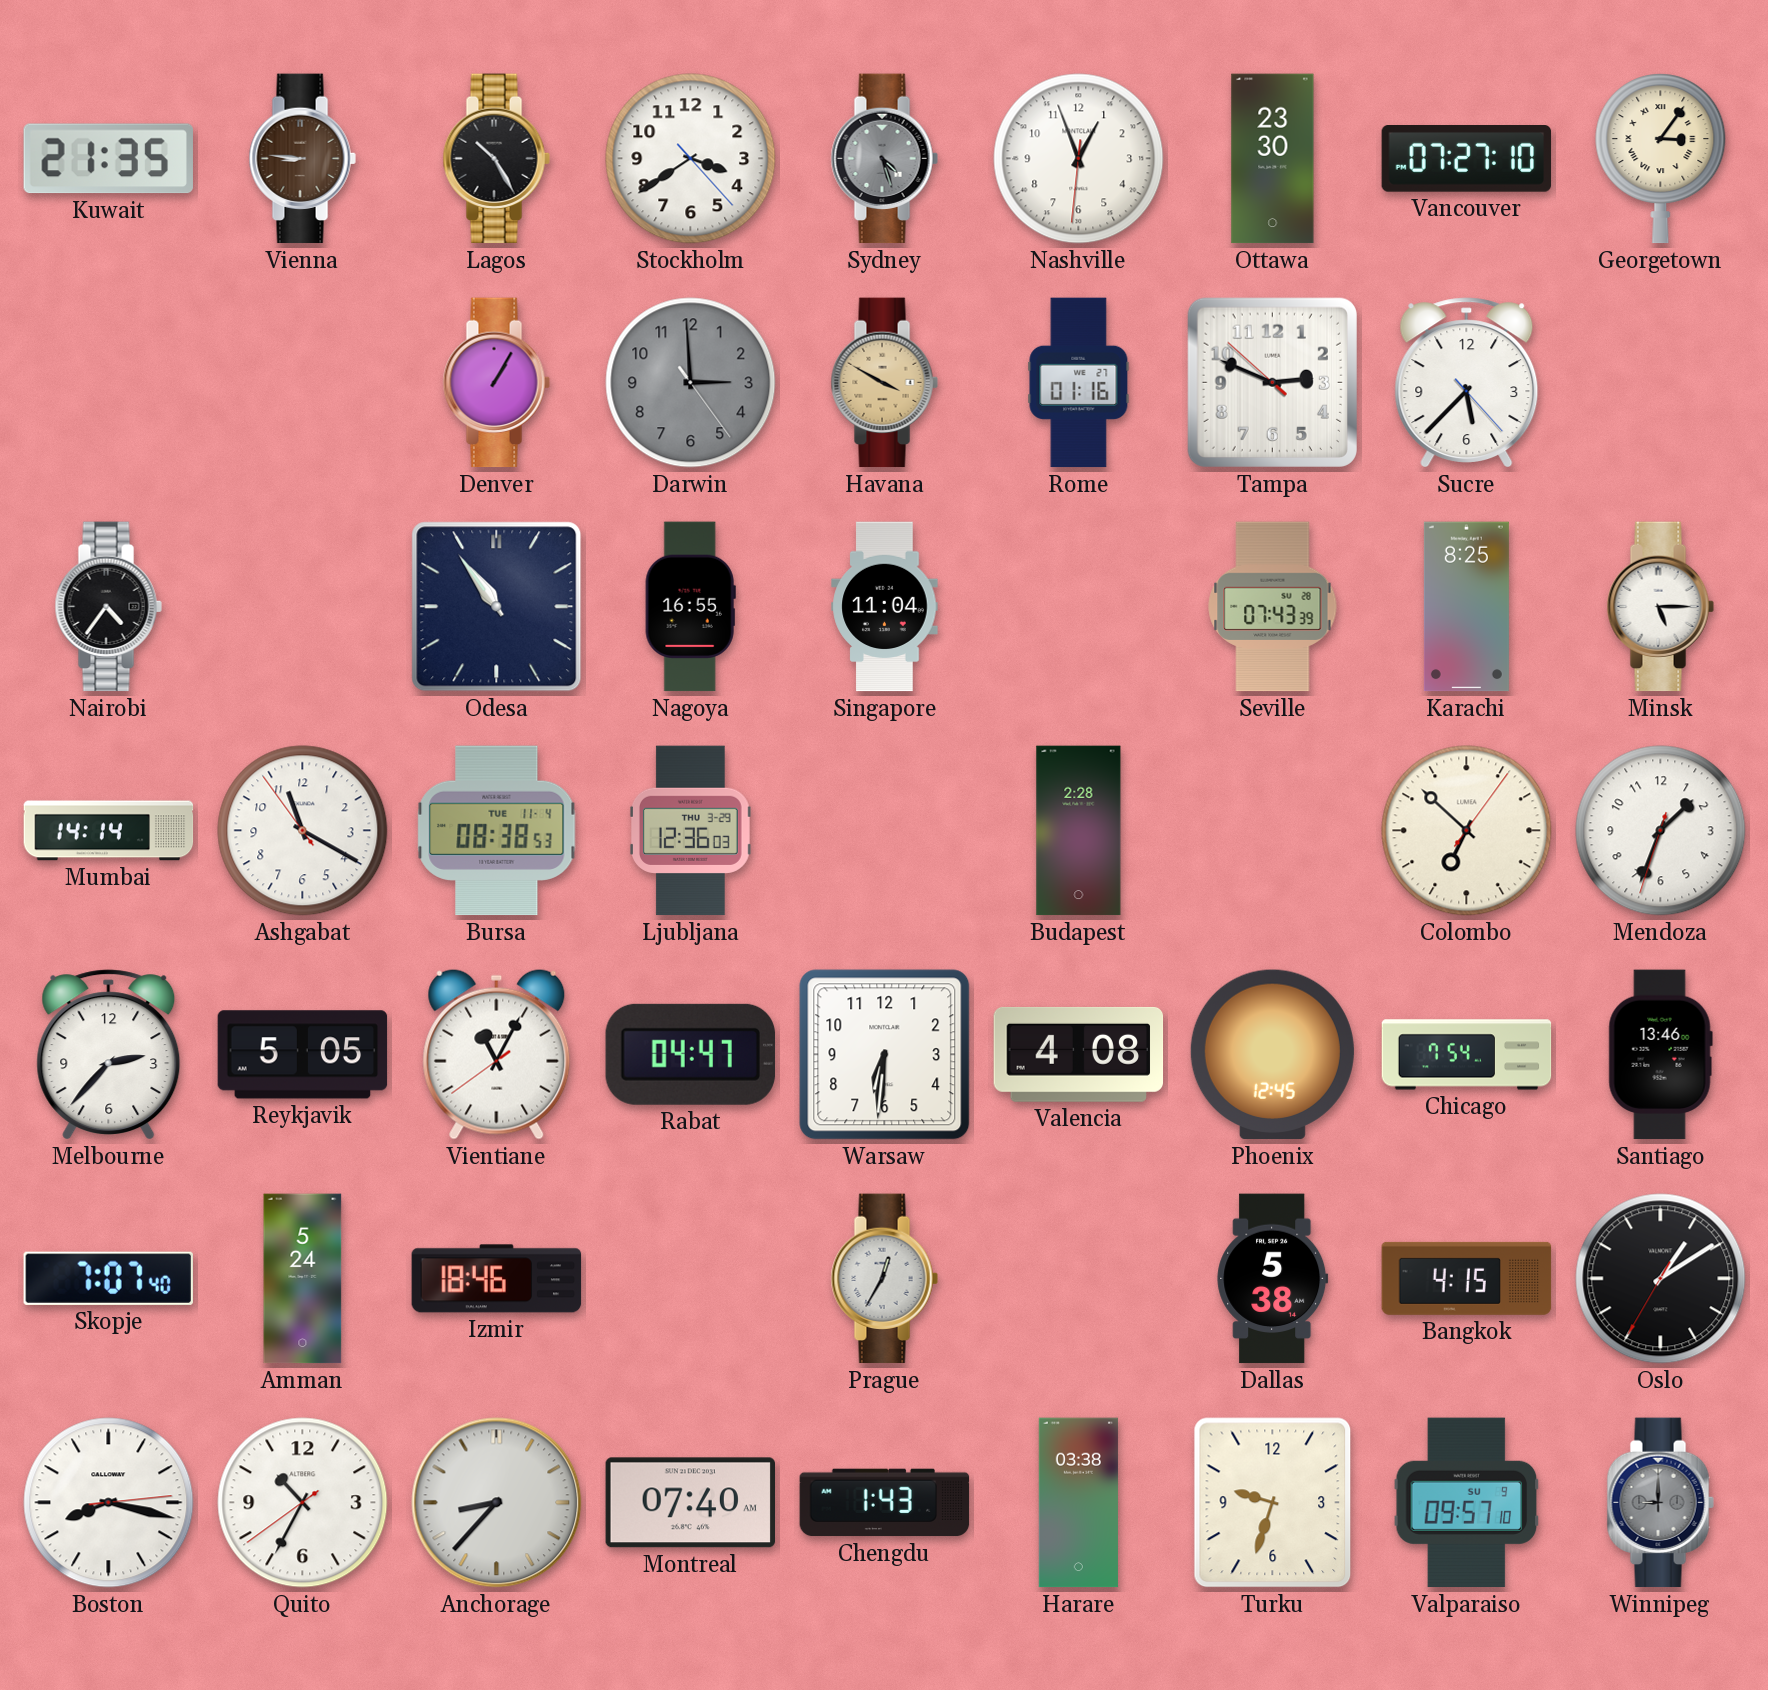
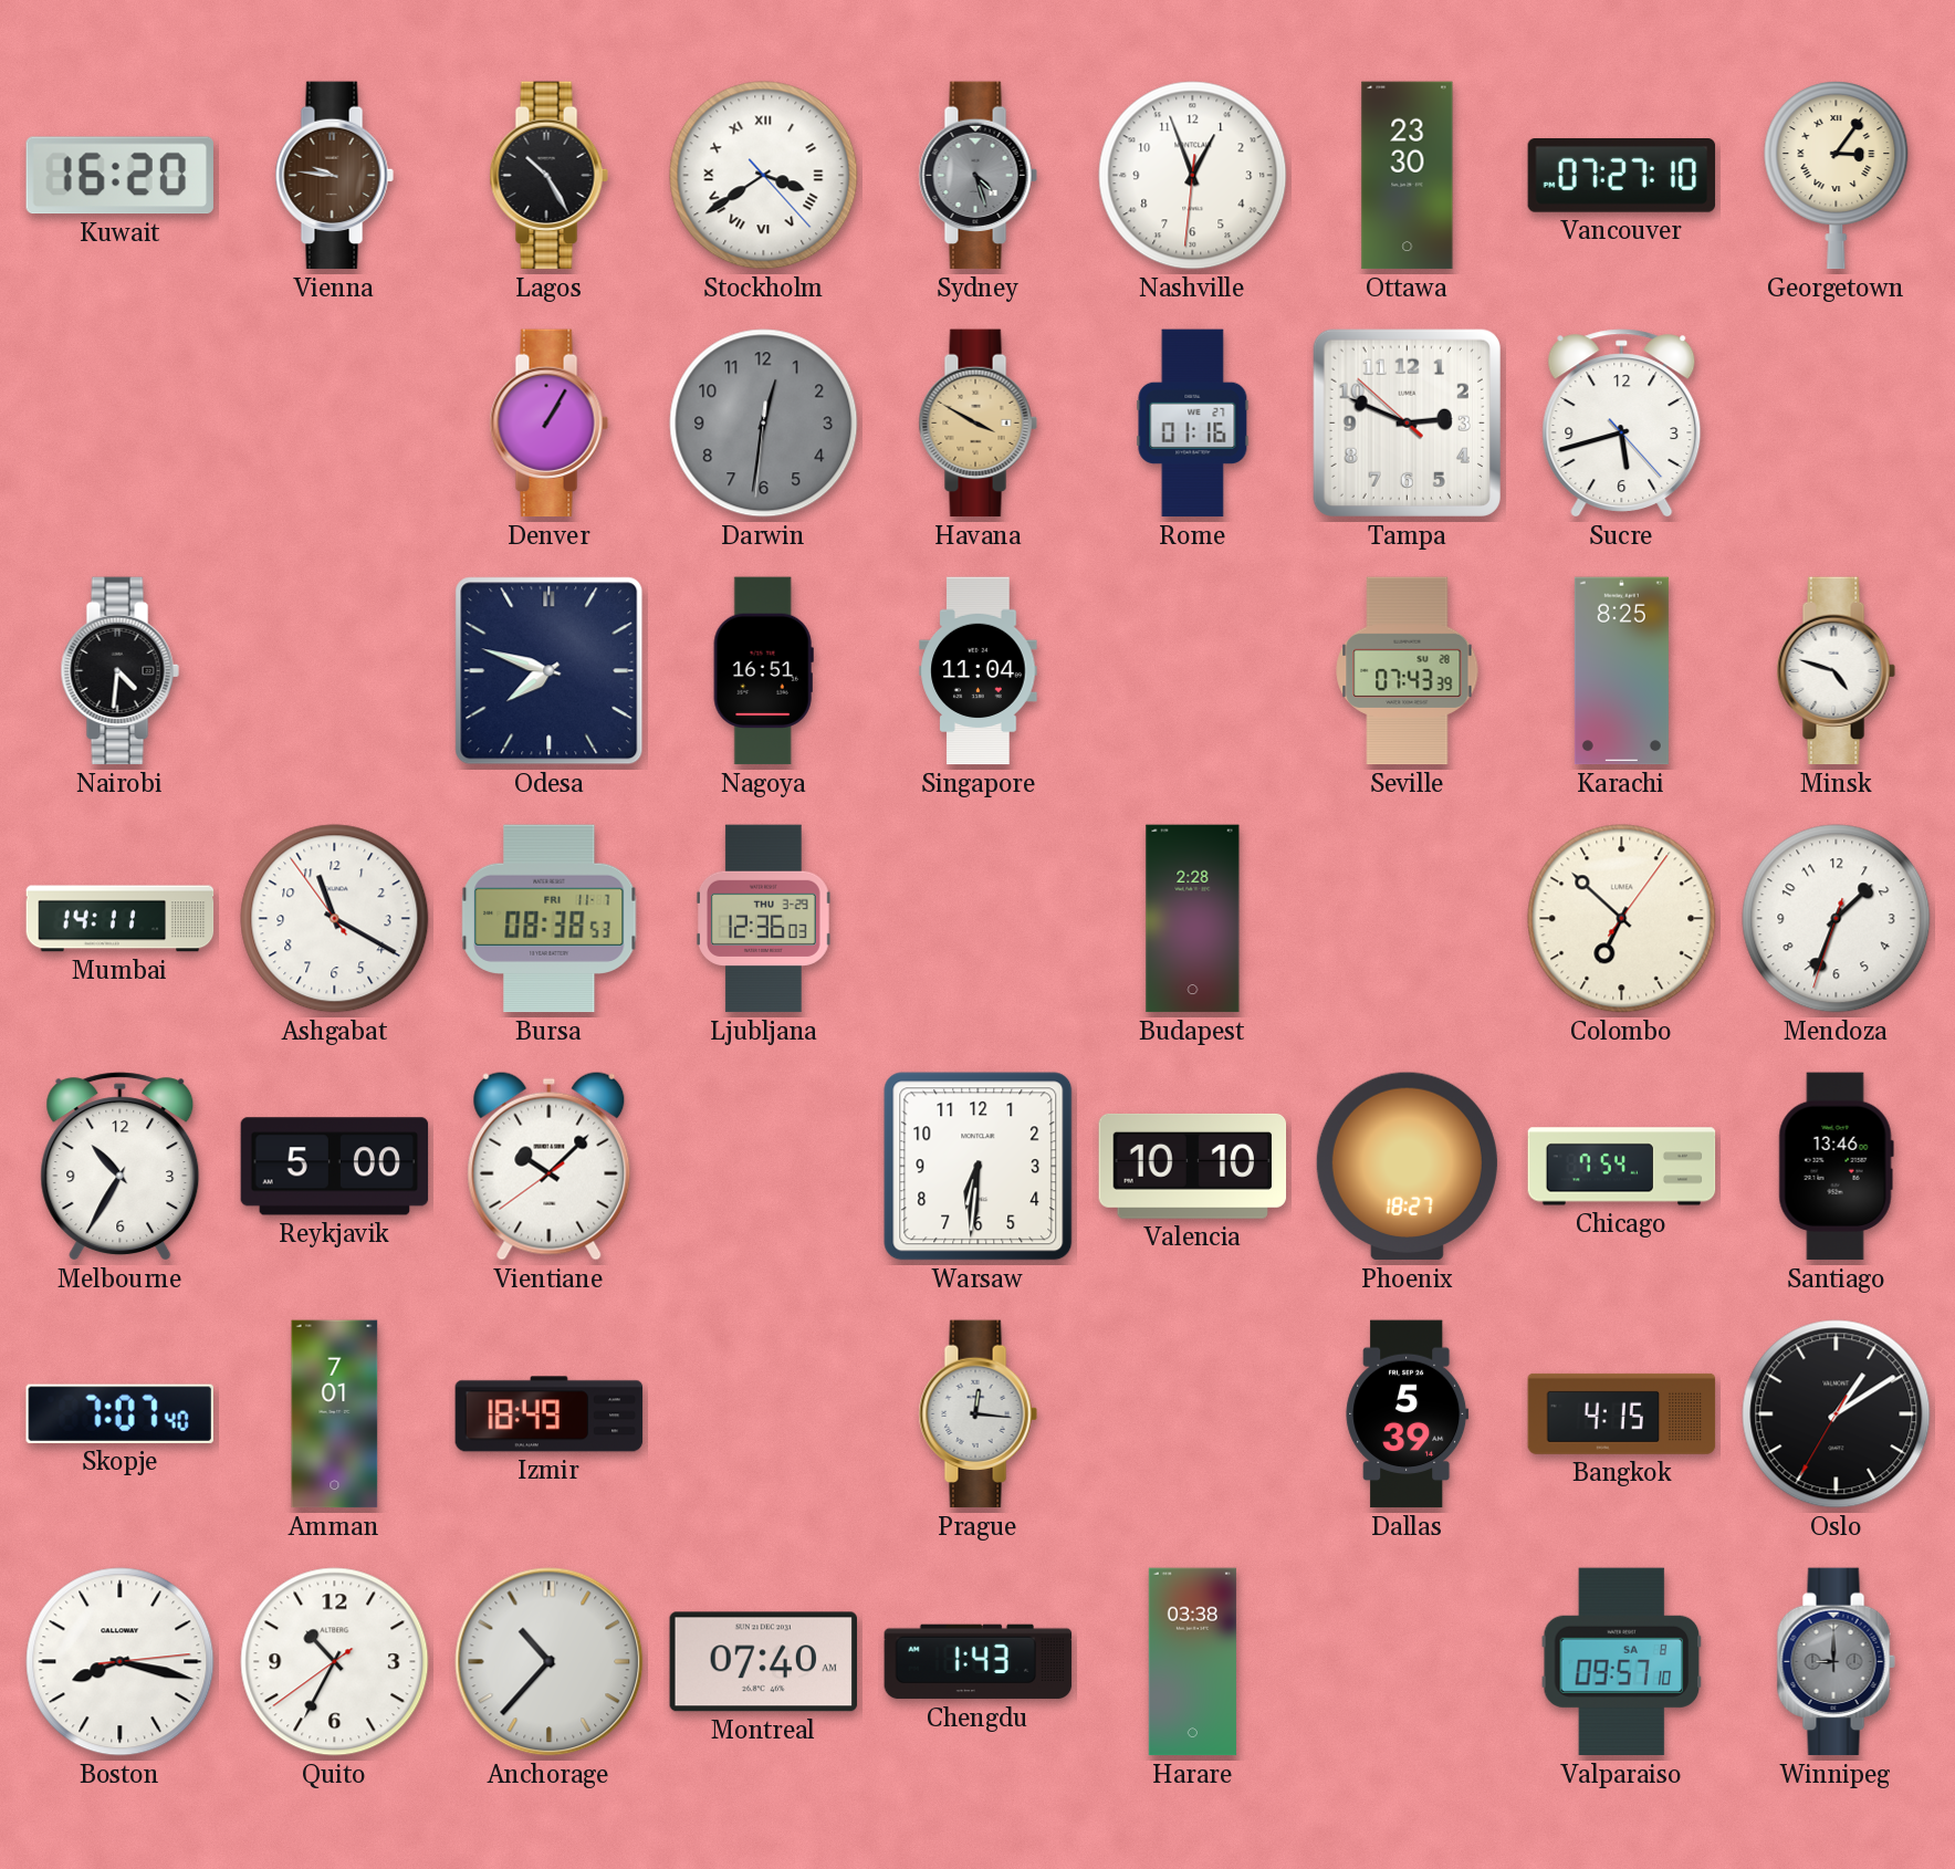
Kuwait: 21:35 -> 16:20 (119, 176)
Vienna: 8:46 -> 9:46 (334, 176)
Stockholm numerals: Arabic -> Roman (764, 176)
Darwin: 2:59 -> 12:31 (764, 424)
Sucre: 5:37 -> 5:42 (1622, 424)
Nairobi: 4:36 -> 4:31 (119, 671)
Odesa: 10:54 -> 7:48 (550, 671)
Nagoya: 16:55 -> 16:51 (763, 671)
Minsk: 5:15 -> 4:48 (1836, 671)
Mumbai: 14:14 -> 14:11 (121, 919)
Bursa date: TUE 11-4 -> FRI 11-7 (550, 919)
Melbourne: 2:37 -> 10:35 (121, 1167)
Reykjavik: 5:05 -> 5:00 (335, 1167)
Vientiane: 11:04 -> 10:07 (550, 1166)
Rabat: 04:47 -> none (690, 1054)
Valencia: 4:08 -> 10:10 (1193, 1166)
Phoenix: 12:45 -> 18:27 (1407, 1167)
Amman: 5:24 -> 7:01 (335, 1414)
Izmir: 18:46 -> 18:49 (550, 1414)
Prague: 12:35 -> 12:16 (978, 1414)
Dallas: 5:38 -> 5:39 (1408, 1414)
Anchorage: 8:37 -> 10:37 (550, 1662)
Turku: 9:33 -> none (1273, 1503)
Valparaiso date: SU 9 -> SA 8 (1622, 1662)
